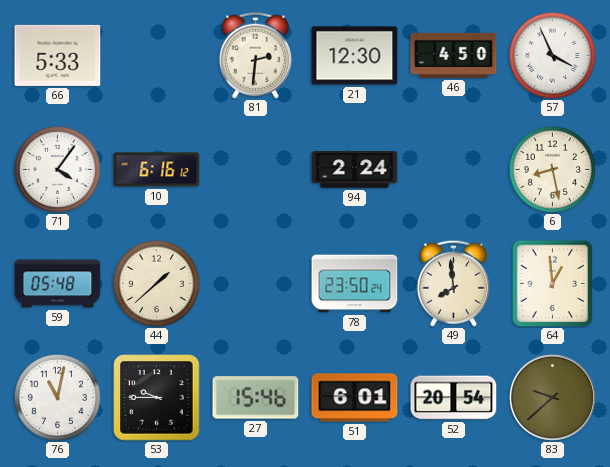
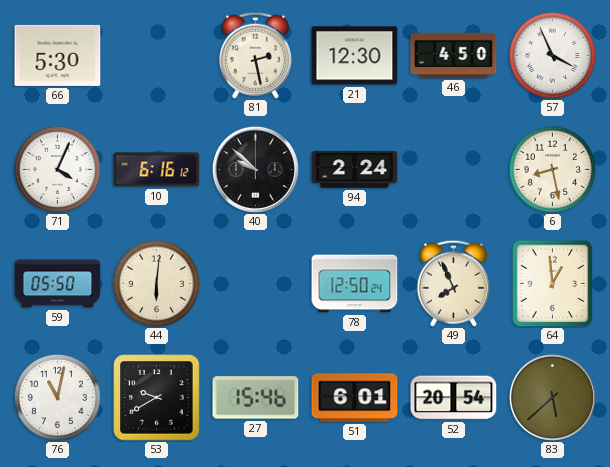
66: 5:33 -> 5:30 (58, 55)
81: 2:31 -> 2:28 (255, 55)
71: 4:06 -> 4:04 (57, 169)
40: none -> 9:52 (255, 169)
59: 05:48 -> 05:50 (58, 284)
44: 1:38 -> 6:01 (156, 283)
78: 23:50 -> 12:50 (355, 284)
49: 7:59 -> 7:56 (453, 283)
53: 9:45 -> 9:40 (157, 398)
83: 9:38 -> 5:38 (552, 397)
